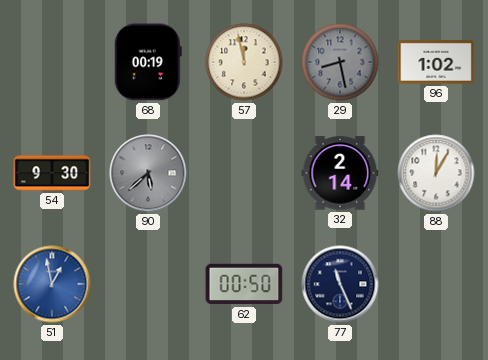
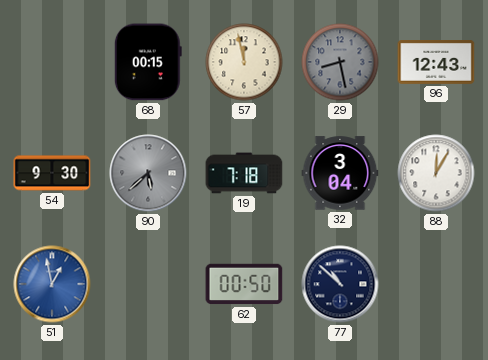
68: 00:19 -> 00:15 (148, 62)
96: 1:02 -> 12:43 (436, 63)
19: none -> 7:18 (244, 173)
32: 2:14 -> 3:04 (340, 173)
77: 11:26 -> 10:52 (340, 284)
